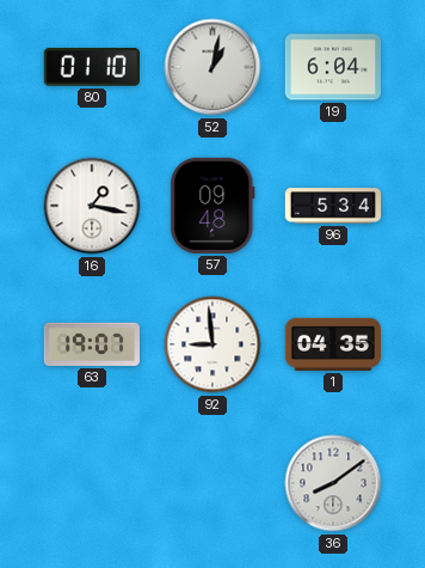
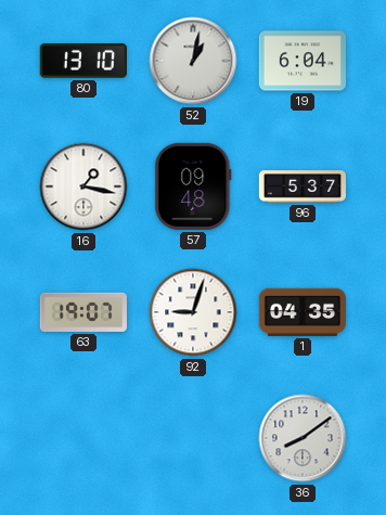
80: 01:10 -> 13:10 (83, 62)
96: 5:34 -> 5:37 (301, 186)
92: 8:59 -> 9:03 (193, 312)
